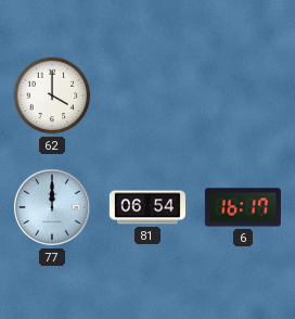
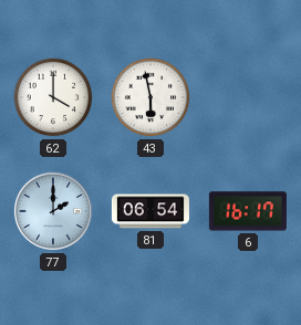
43: none -> 5:58 (150, 97)
77: 12:00 -> 2:00 (53, 211)
